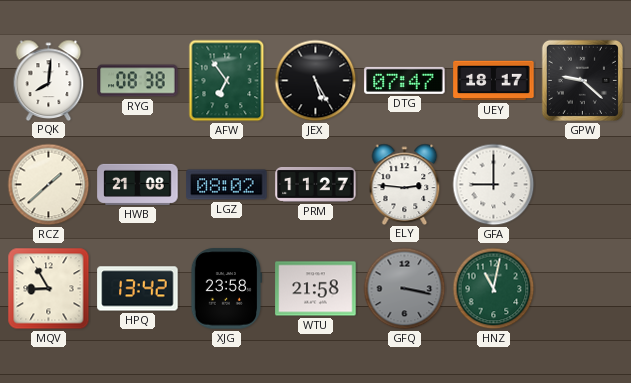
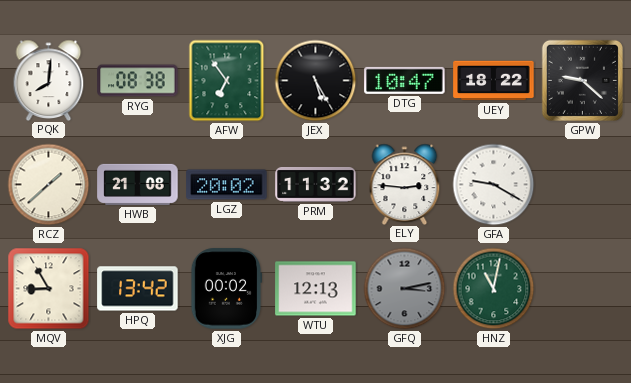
DTG: 07:47 -> 10:47 (405, 80)
UEY: 18:17 -> 18:22 (494, 81)
LGZ: 08:02 -> 20:02 (227, 185)
PRM: 11:27 -> 11:32 (316, 184)
GFA: 9:00 -> 9:20 (494, 185)
XJG: 23:58 -> 00:02 (226, 289)
WTU: 21:58 -> 12:13 (316, 289)
GFQ: 3:17 -> 3:13 (405, 289)
